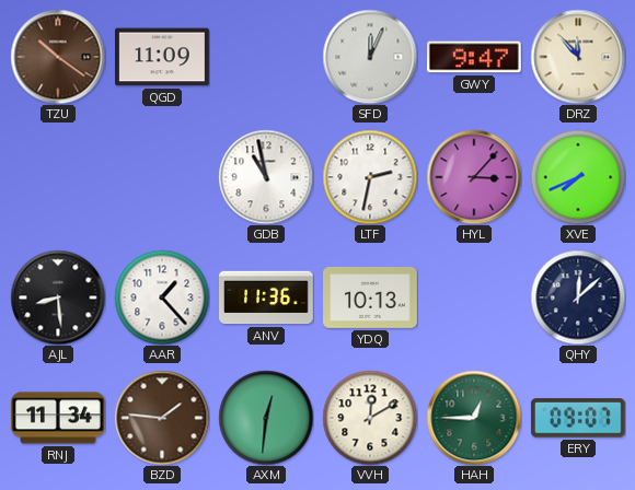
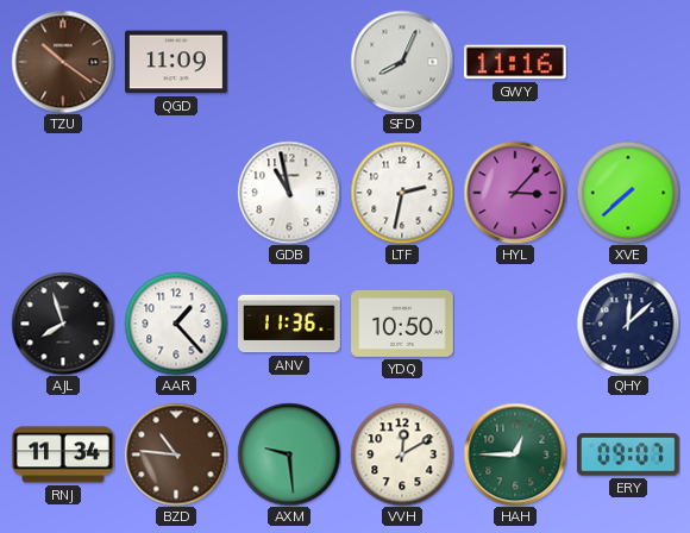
SFD: 12:04 -> 8:04 (402, 62)
GWY: 9:47 -> 11:16 (516, 62)
DRZ: 11:53 -> none (578, 57)
XVE: 7:41 -> 7:38 (628, 193)
AJL: 8:29 -> 7:57 (63, 324)
YDQ: 10:13 -> 10:50 (403, 324)
BZD: 1:46 -> 10:46 (176, 454)
AXM: 12:31 -> 9:29 (289, 454)
